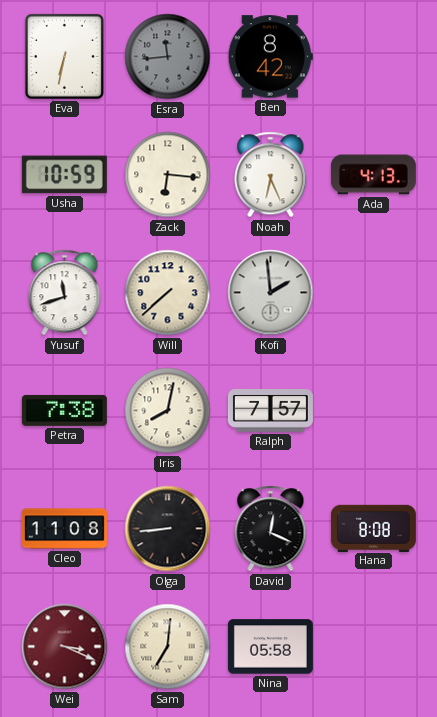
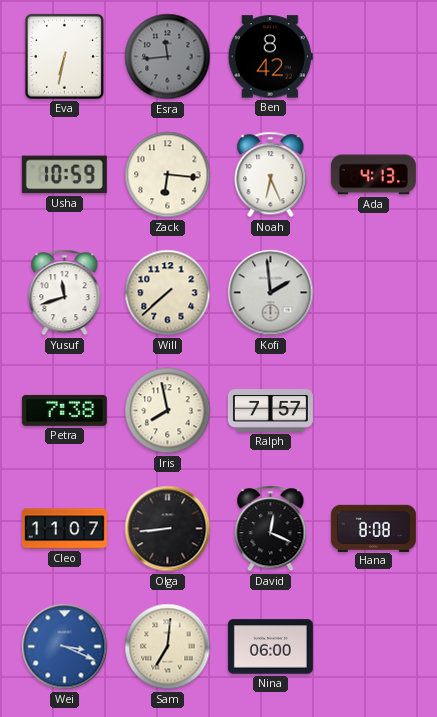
Iris: 8:02 -> 7:58 (168, 411)
Cleo: 11:08 -> 11:07 (64, 529)
Wei dial: burgundy -> blue (65, 647)
Nina: 05:58 -> 06:00 (270, 647)
